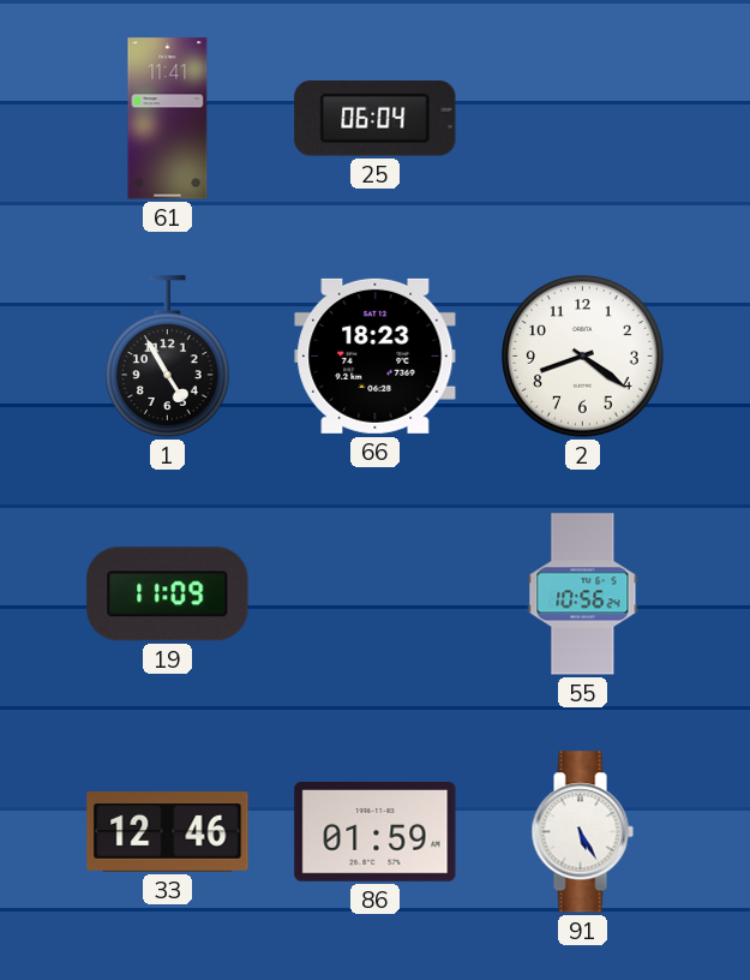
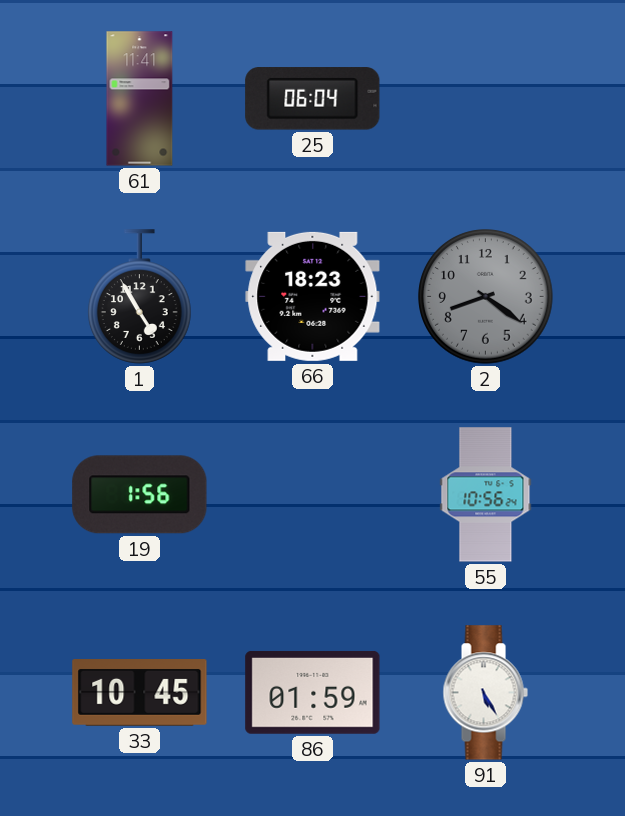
2 dial: white -> grey (486, 297)
19: 11:09 -> 1:56 (140, 495)
33: 12:46 -> 10:45 (140, 693)
